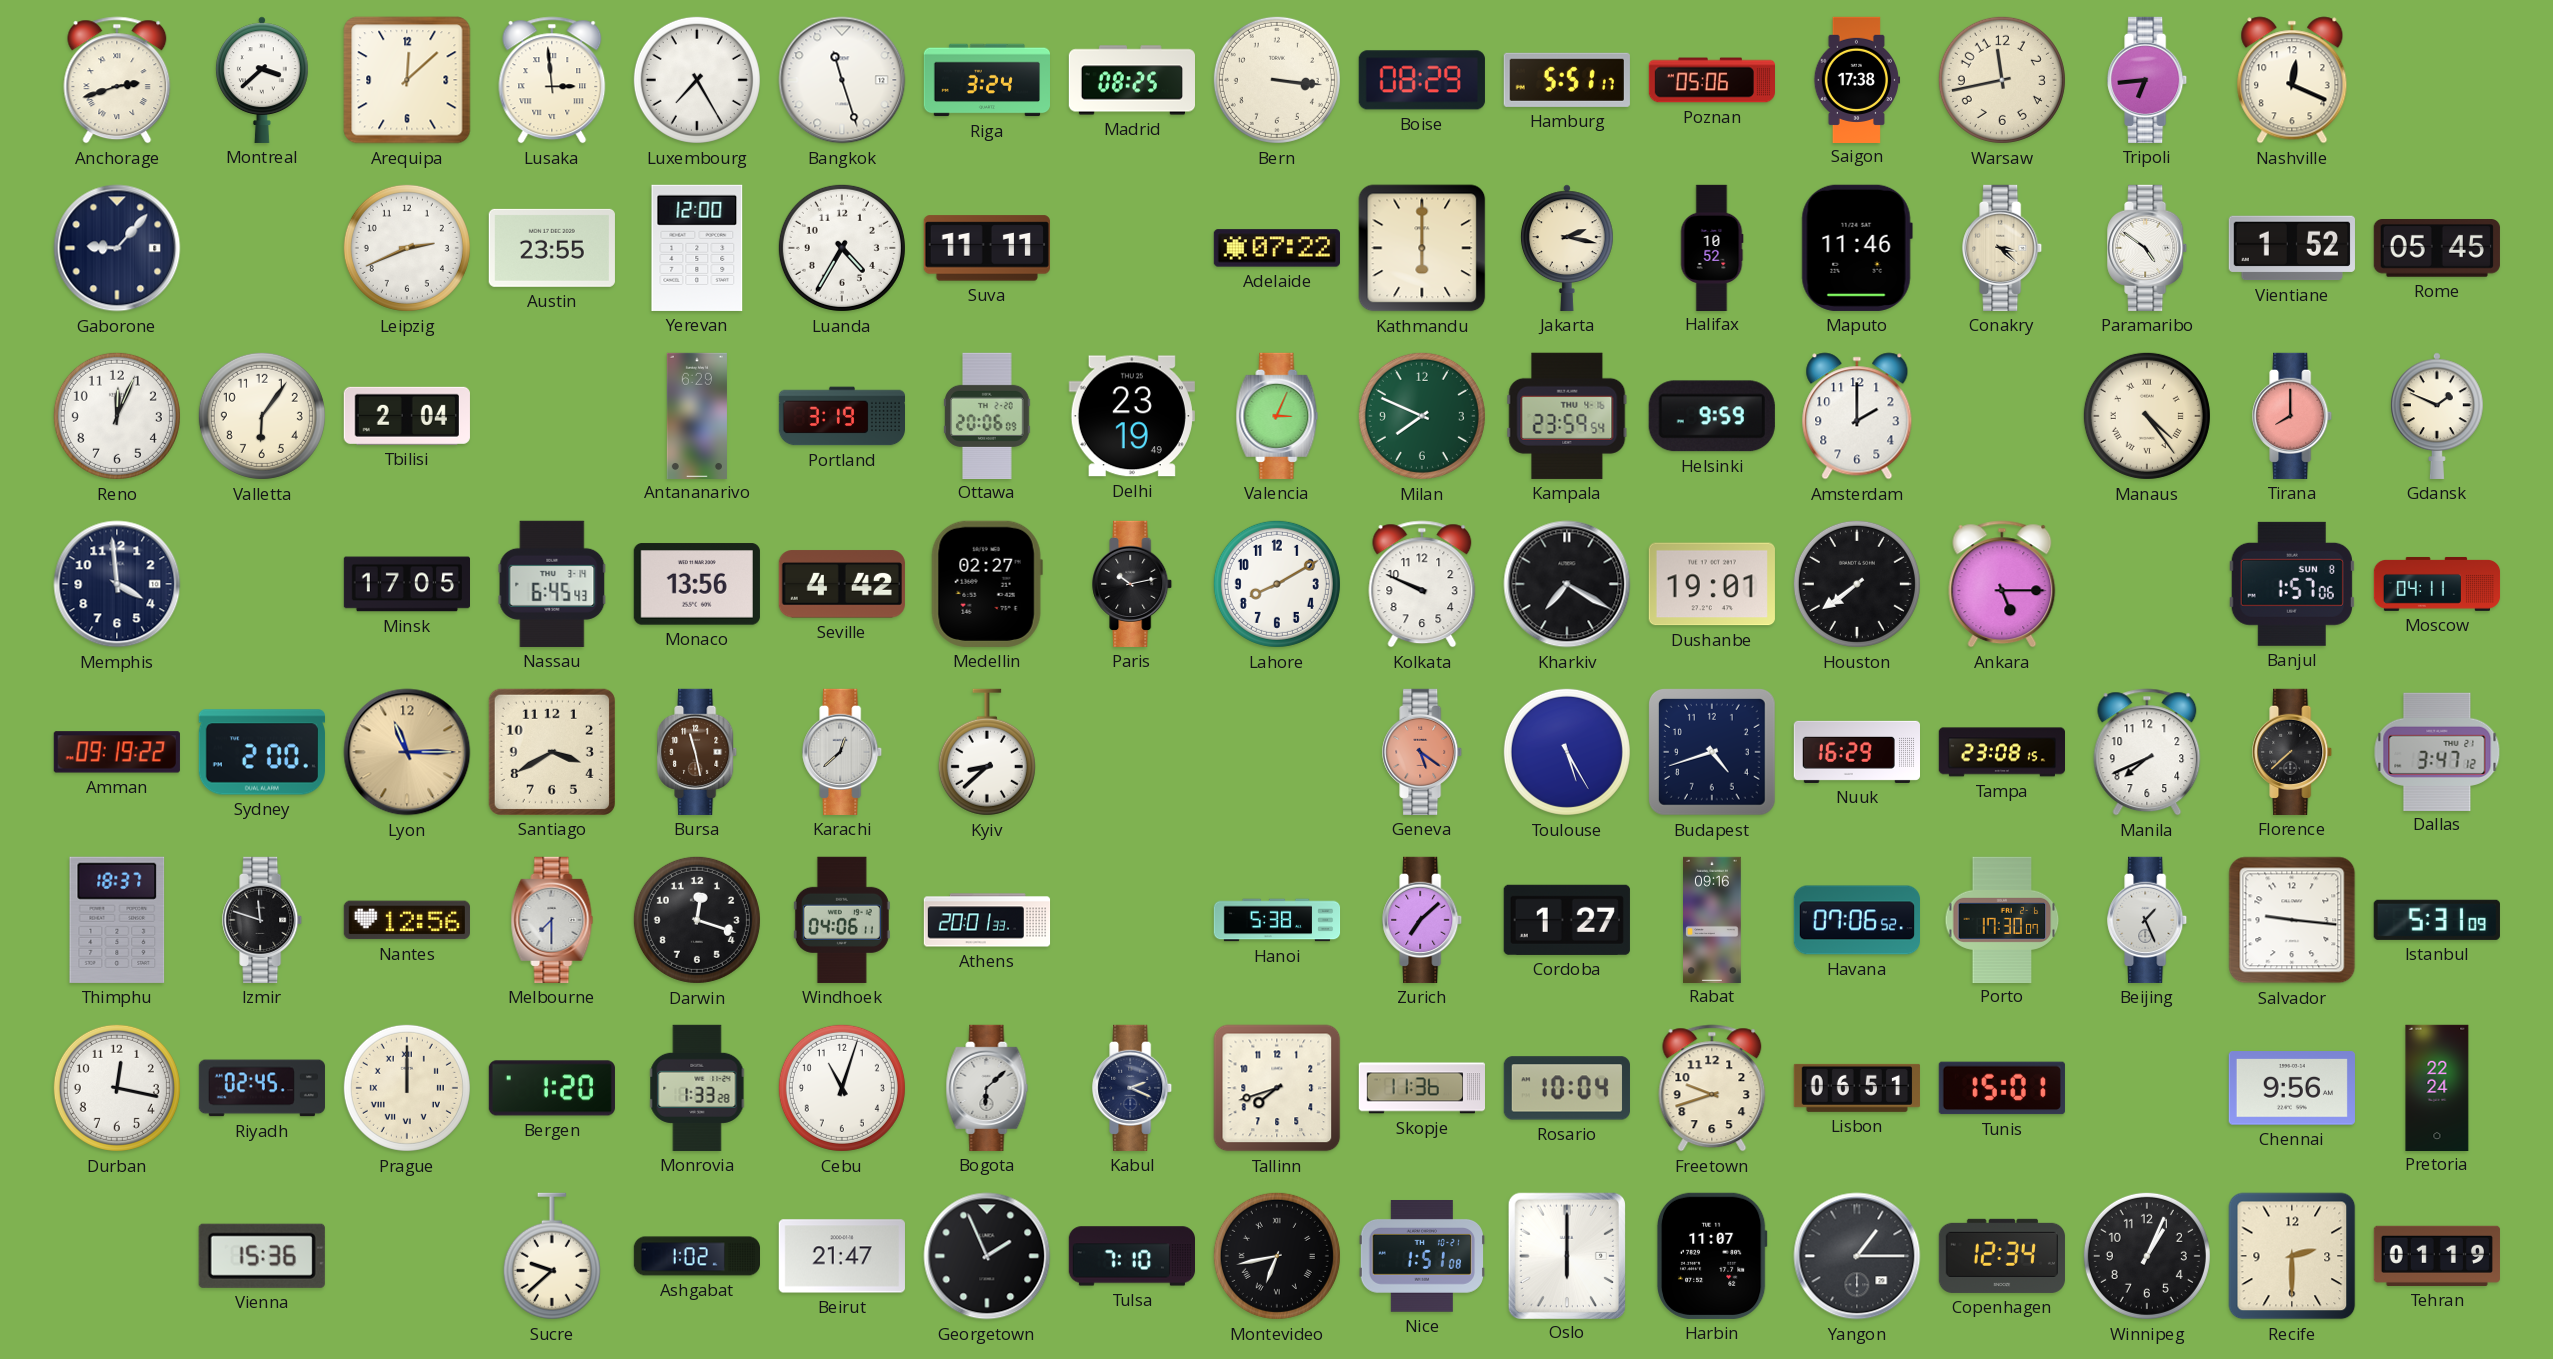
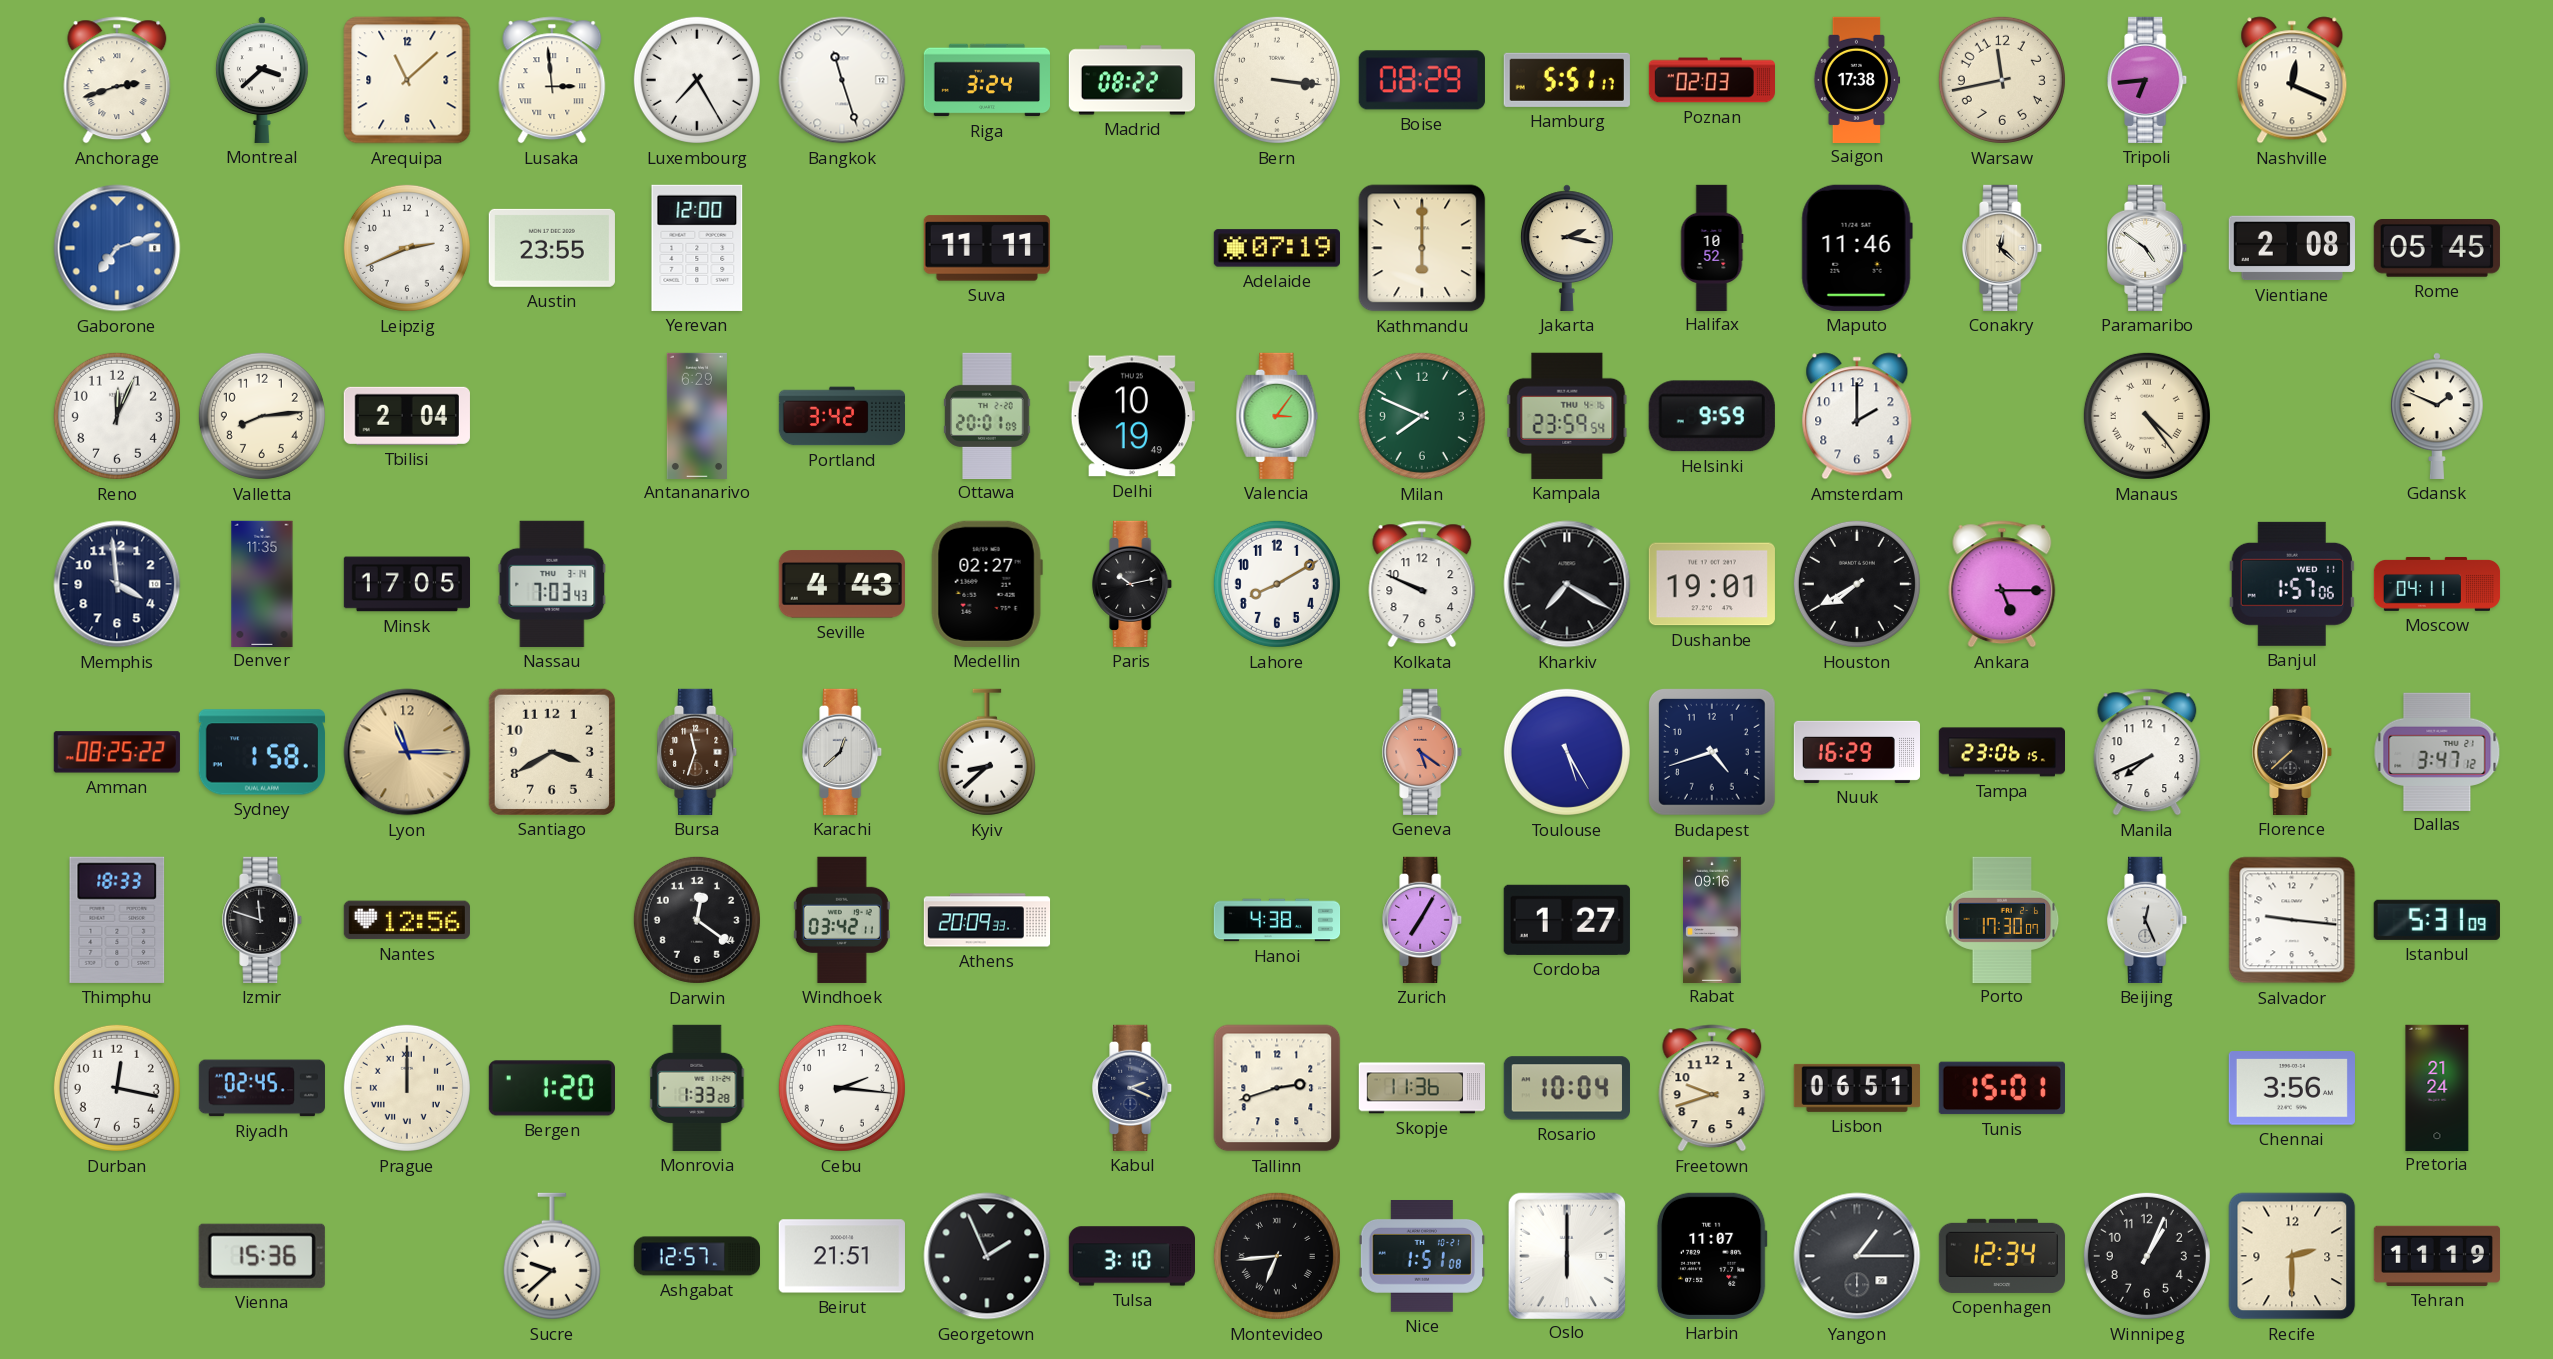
Arequipa: 12:08 -> 11:08 (407, 80)
Madrid: 08:25 -> 08:22 (1131, 80)
Poznan: 05:06 -> 02:03 (1711, 80)
Gaborone: 9:07 -> 7:12 (117, 248)
Gaborone dial: navy -> blue (117, 248)
Luanda: 4:35 -> none (842, 248)
Adelaide: 07:22 -> 07:19 (1277, 248)
Conakry: 3:22 -> 12:22 (2003, 248)
Vientiane: 1:52 -> 2:08 (2292, 248)
Valletta: 6:06 -> 8:14 (262, 416)
Portland: 3:19 -> 3:42 (841, 416)
Ottawa: 20:06 -> 20:01 (987, 415)
Delhi: 23:19 -> 10:19 (1132, 416)
Valencia: 3:04 -> 3:06 (1277, 416)
Tirana: 8:00 -> none (2293, 416)
Denver: none -> 11:35 (262, 583)
Nassau: 6:45 -> 7:03 (552, 584)
Monaco: 13:56 -> none (697, 584)
Seville: 4:42 -> 4:43 (842, 584)
Houston: 7:39 -> 7:40 (1857, 584)
Banjul date: SUN 8 -> WED 11 (2292, 584)
Amman: 09:19 -> 08:25 (117, 752)
Sydney: 2:00 -> 1:58 (262, 752)
Bursa: 11:28 -> 11:33 (698, 752)
Tampa: 23:08 -> 23:06 (2001, 752)
Thimphu: 18:37 -> 18:33 (117, 920)
Melbourne: 7:30 -> none (552, 920)
Darwin: 12:18 -> 12:21 (697, 920)
Windhoek: 04:06 -> 03:42 (842, 920)
Athens: 20:01 -> 20:09 (987, 920)
Hanoi: 5:38 -> 4:38 (1277, 920)
Zurich: 7:08 -> 7:05 (1423, 920)
Havana: 07:06 -> none (1857, 920)
Beijing: 1:26 -> 12:26 (2148, 920)
Cebu: 11:03 -> 2:16 (842, 1088)
Bogota: 6:08 -> none (987, 1088)
Tallinn: 7:42 -> 2:42 (1277, 1088)
Chennai: 9:56 -> 3:56 (2292, 1088)
Pretoria: 22:24 -> 21:24 (2437, 1087)
Ashgabat: 1:02 -> 12:57 (696, 1256)
Beirut: 21:47 -> 21:51 (842, 1256)
Tulsa: 7:10 -> 3:10 (1131, 1256)
Montevideo: 6:43 -> 6:44 (1277, 1256)
Tehran: 01:19 -> 11:19 (2437, 1256)
